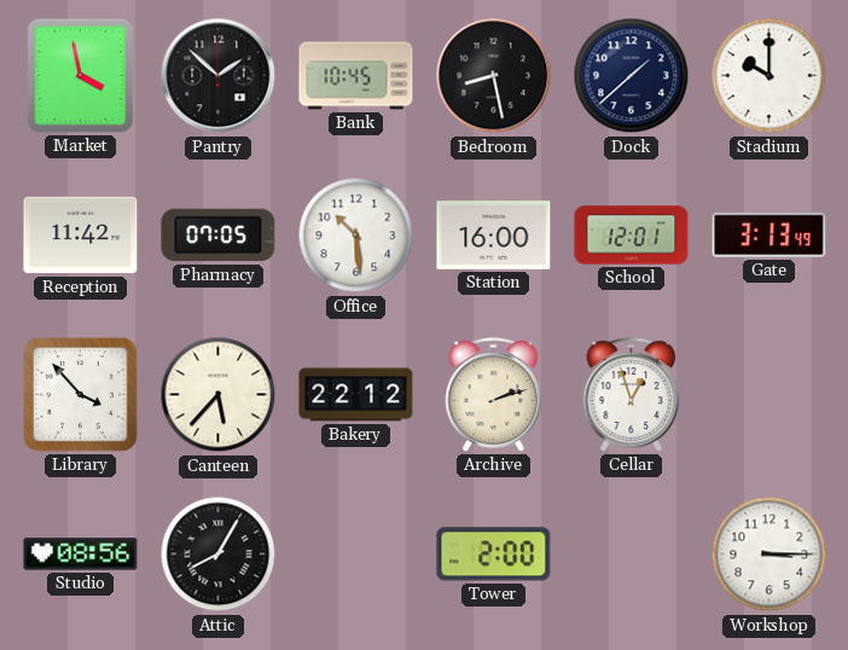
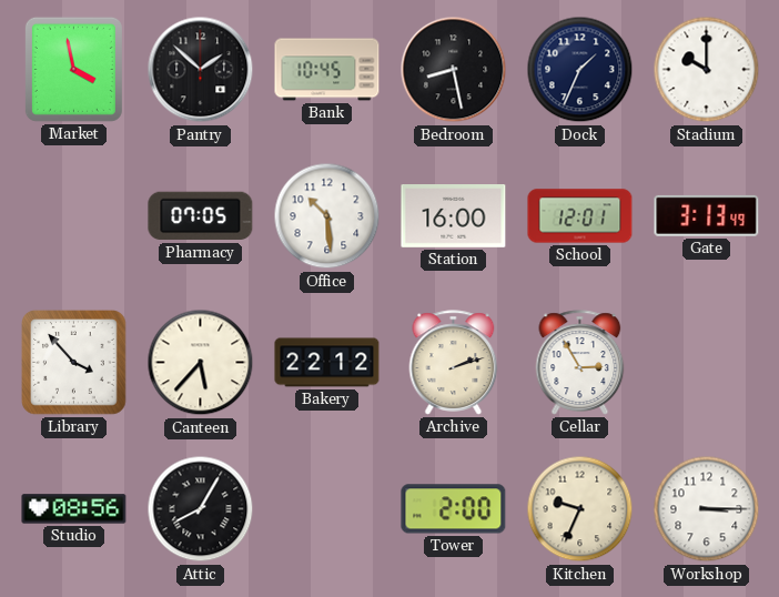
Dock: 1:38 -> 1:34 (580, 70)
Reception: 11:42 -> none (81, 236)
Cellar: 12:57 -> 2:55 (580, 363)
Kitchen: none -> 9:34 (580, 509)
